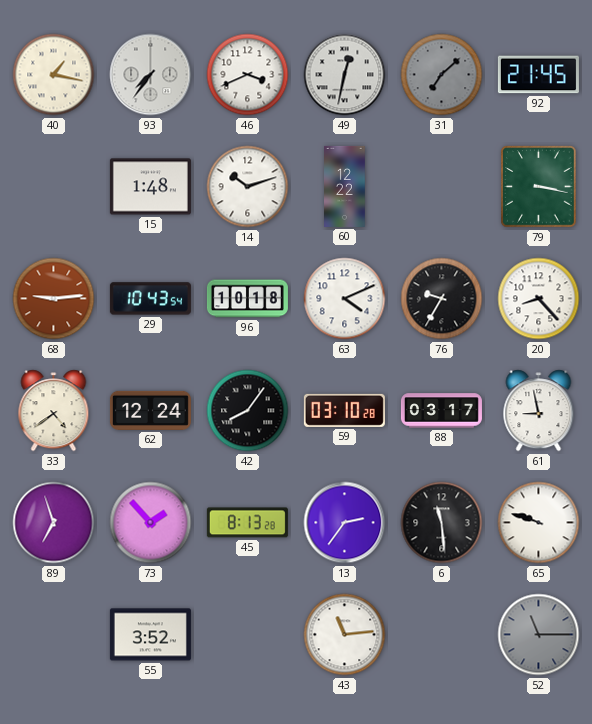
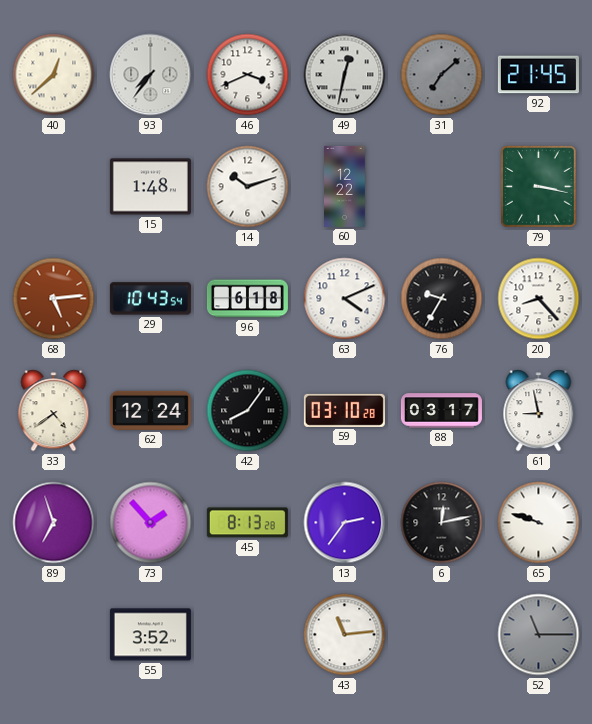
40: 1:17 -> 12:38 (54, 75)
68: 9:14 -> 5:14 (54, 299)
96: 10:18 -> 6:18 (247, 299)
6: 11:29 -> 12:13 (442, 523)
